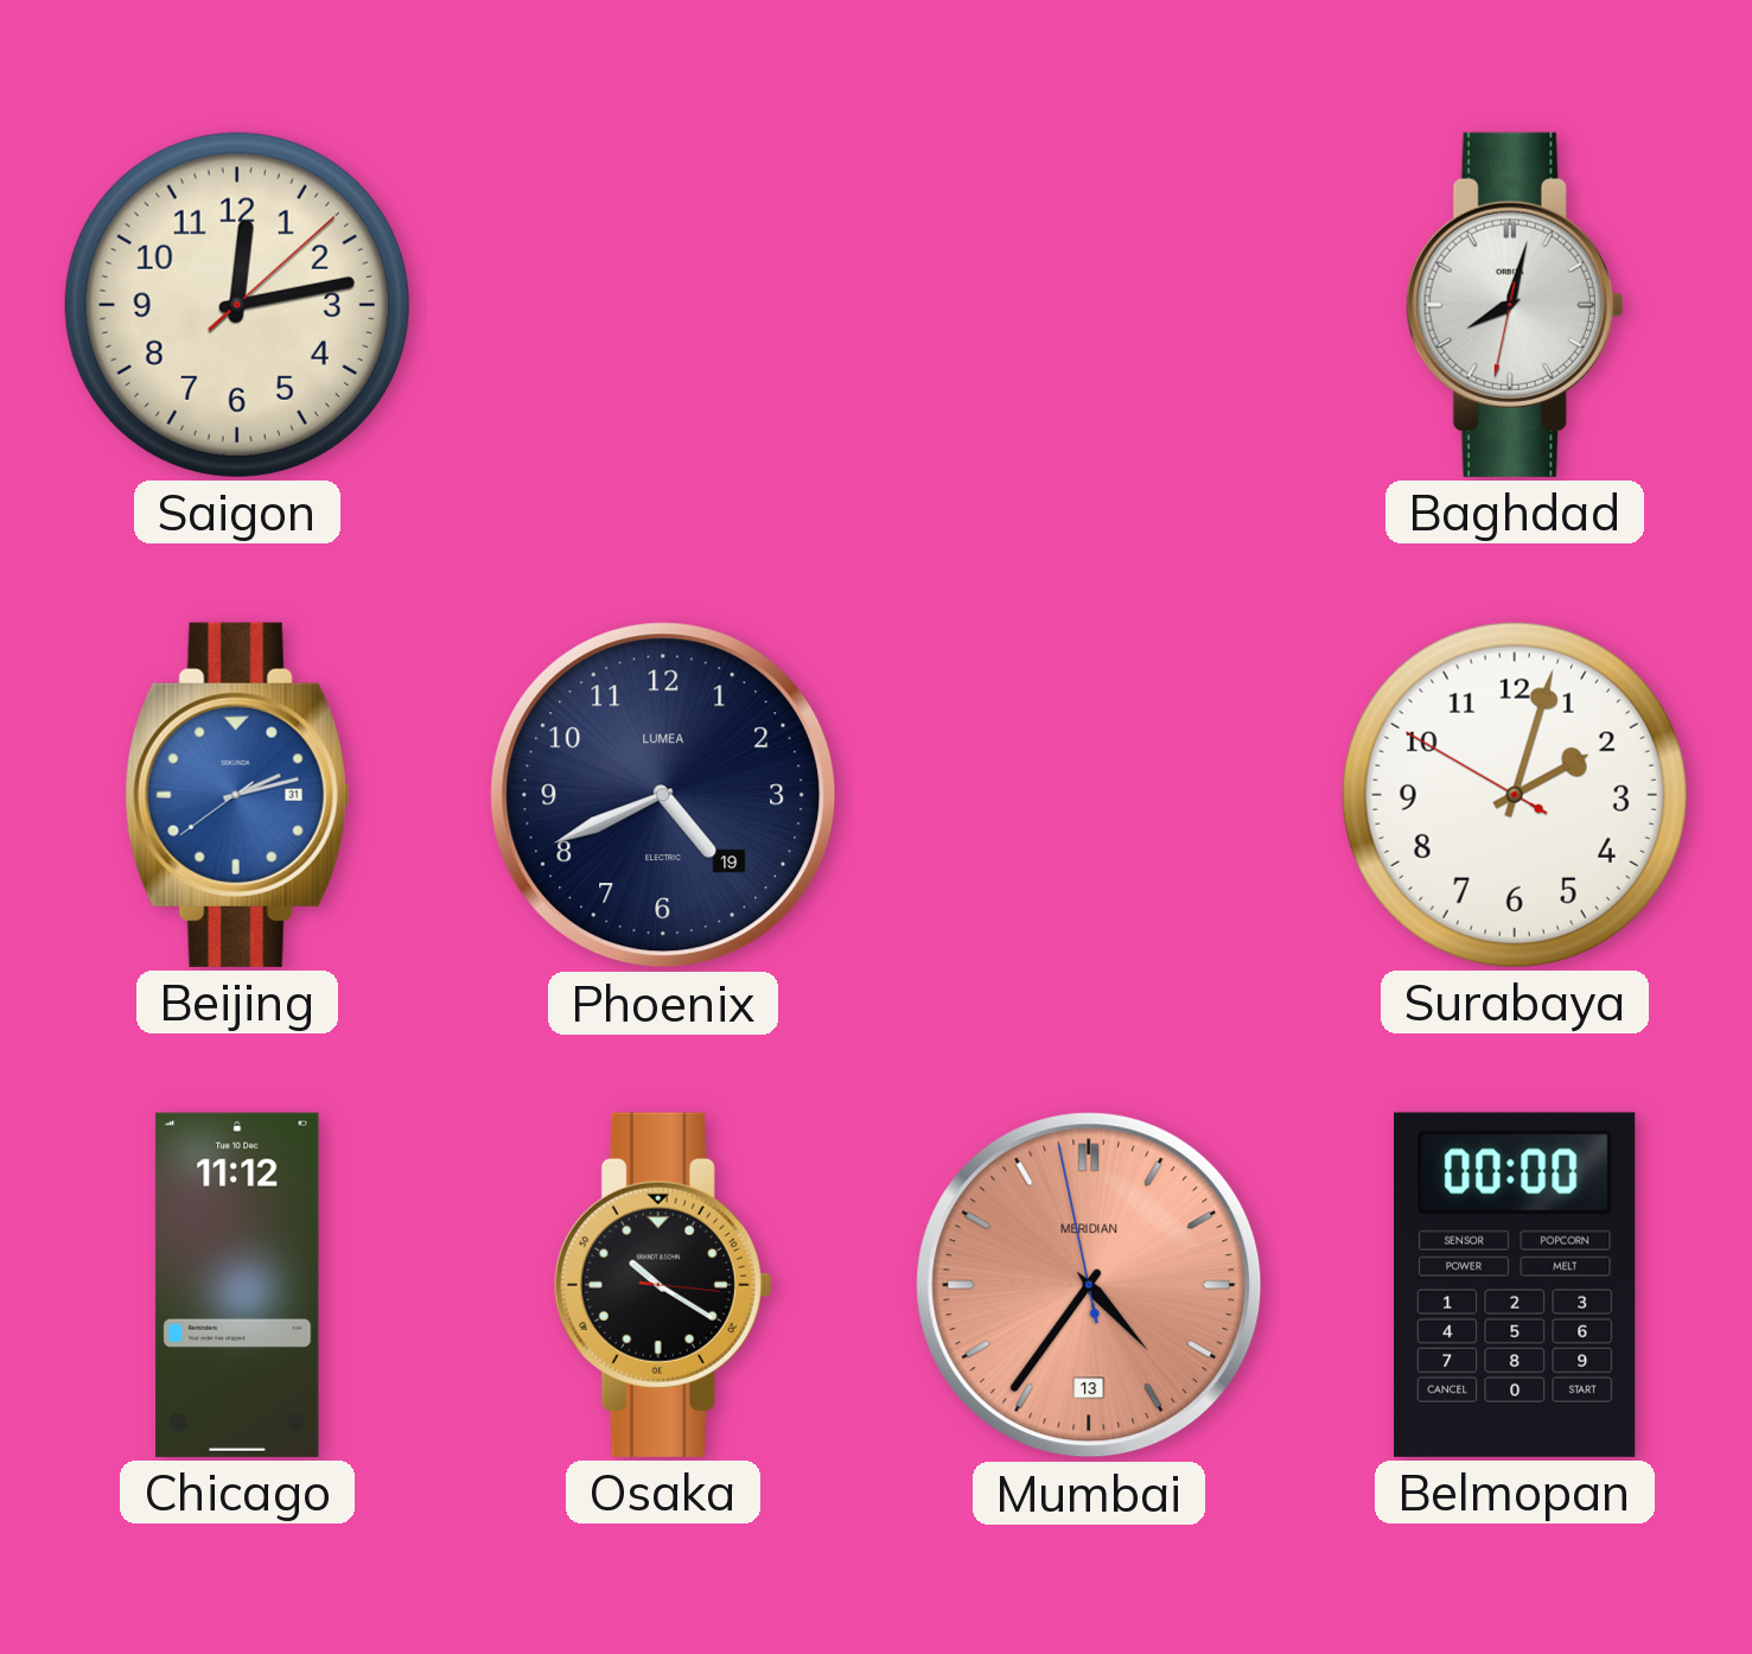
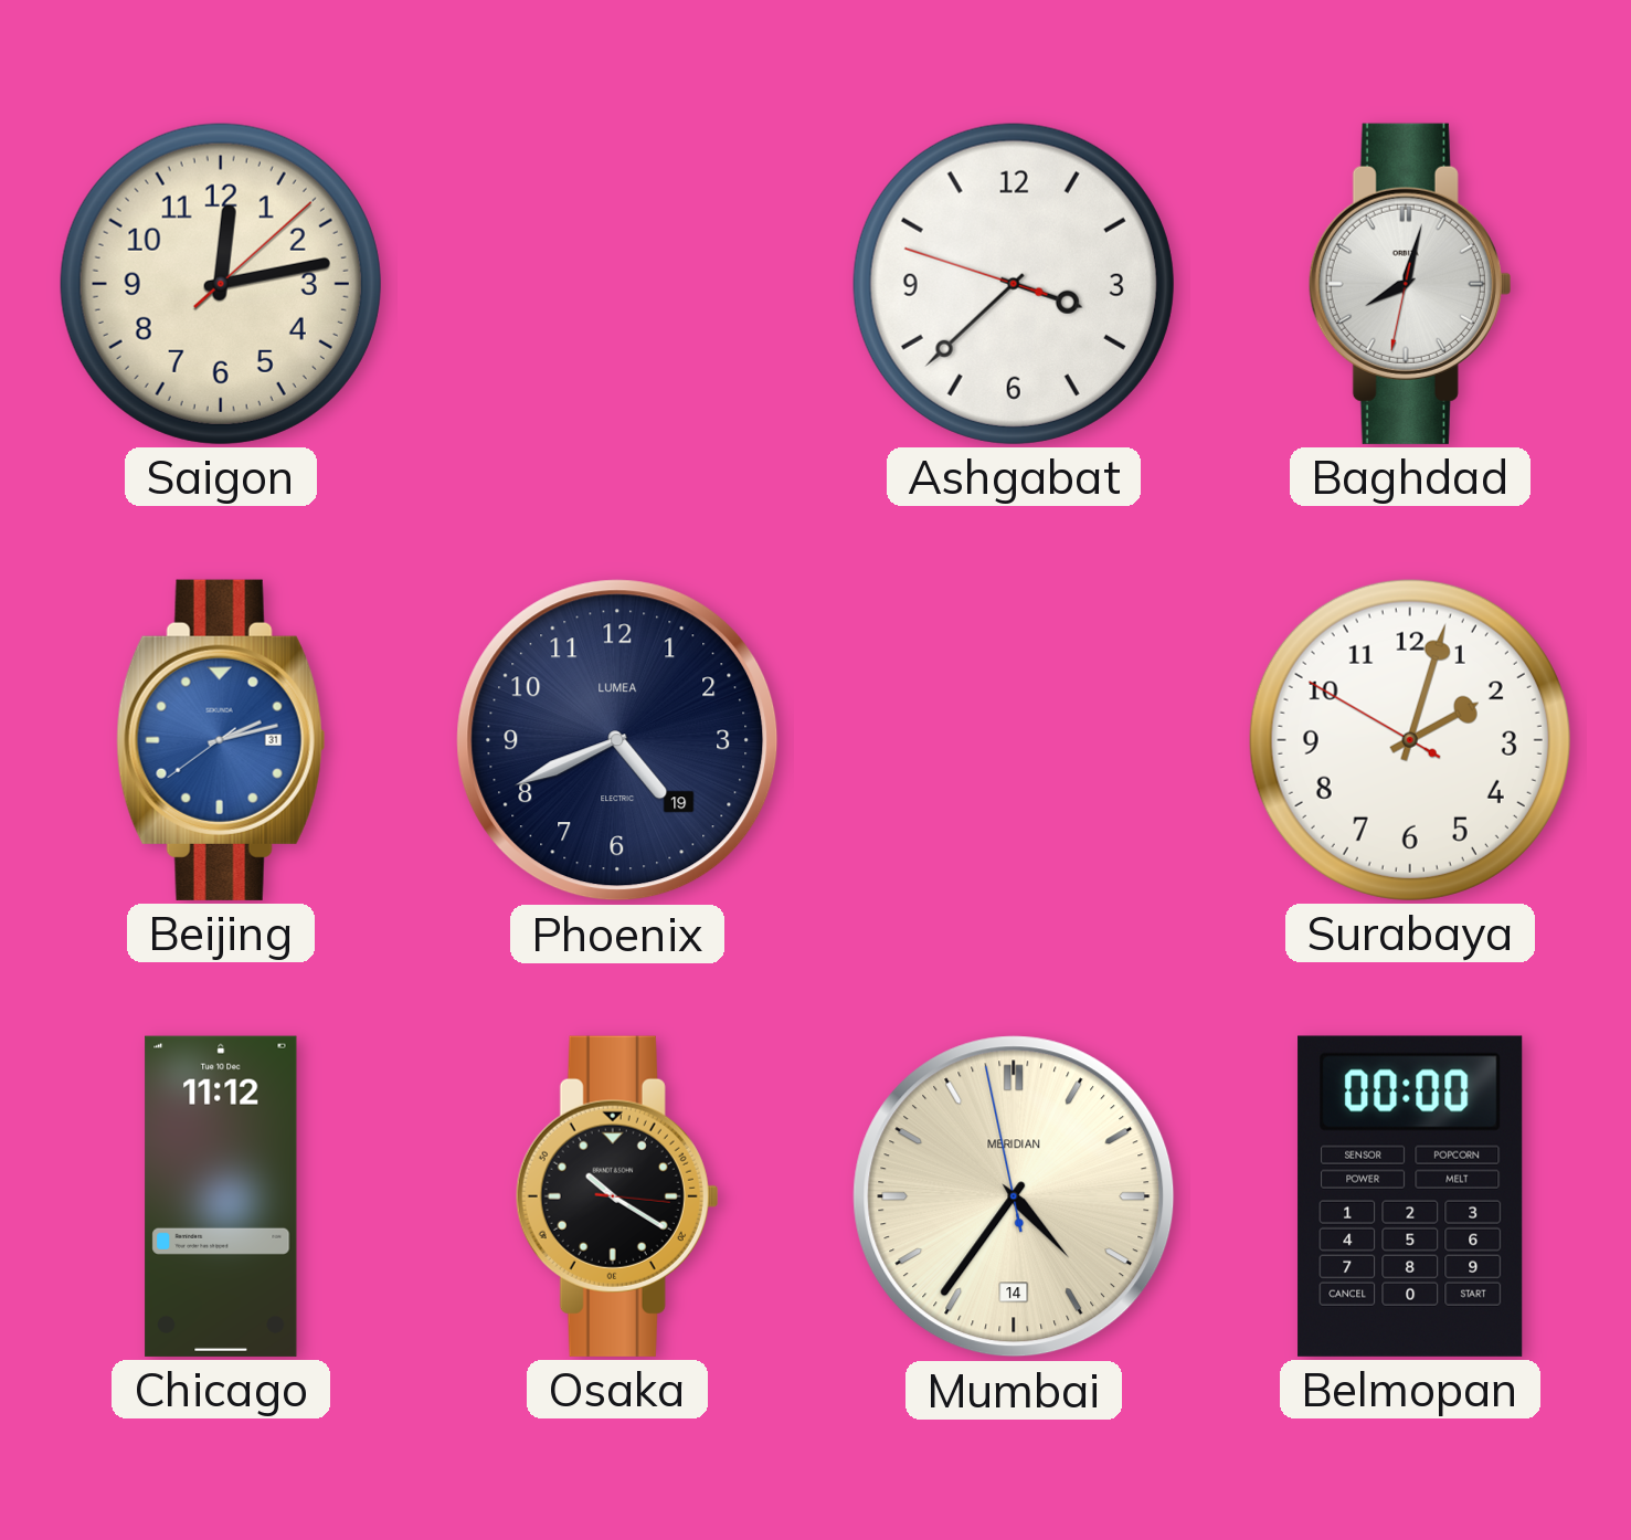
Ashgabat: none -> 3:37 (1014, 284)
Mumbai date: 13 -> 14 (1014, 1196)
Mumbai dial: salmon -> cream (1014, 1196)
